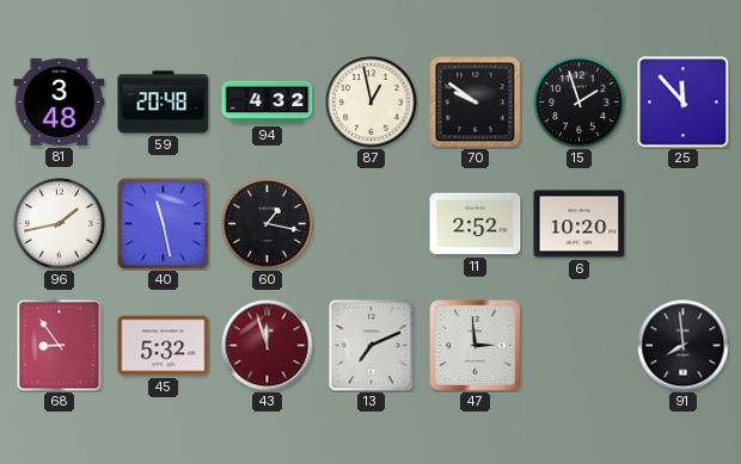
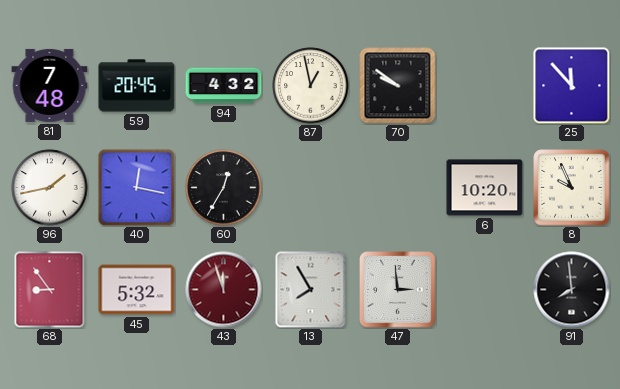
81: 3:48 -> 7:48 (50, 85)
59: 20:48 -> 20:45 (137, 86)
15: 1:57 -> none (580, 103)
40: 11:28 -> 12:17 (136, 187)
60: 1:17 -> 12:35 (224, 188)
11: 2:52 -> none (476, 224)
8: none -> 9:56 (572, 188)
13: 7:11 -> 7:55 (311, 290)
